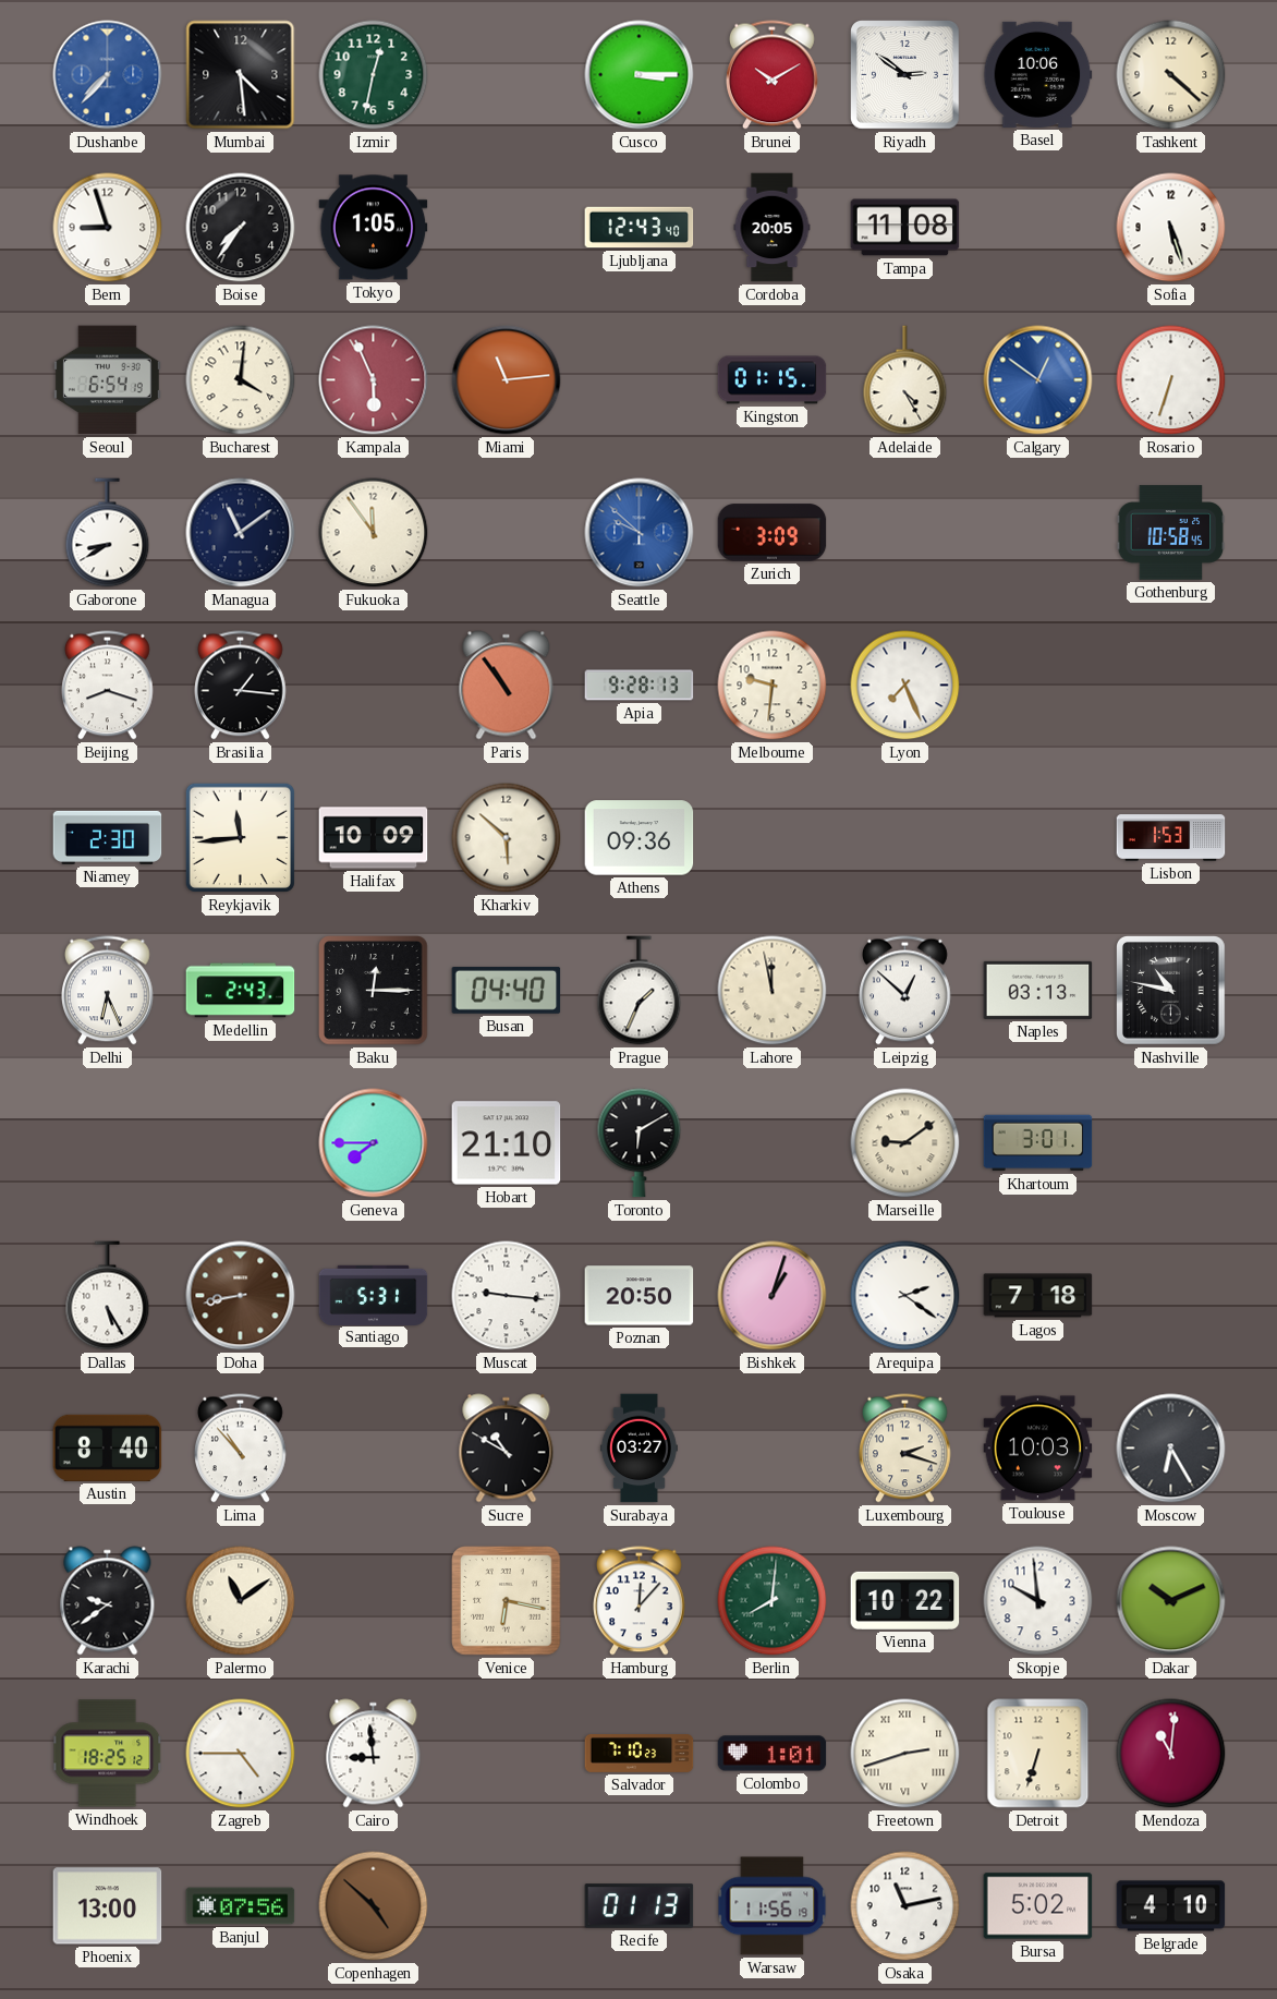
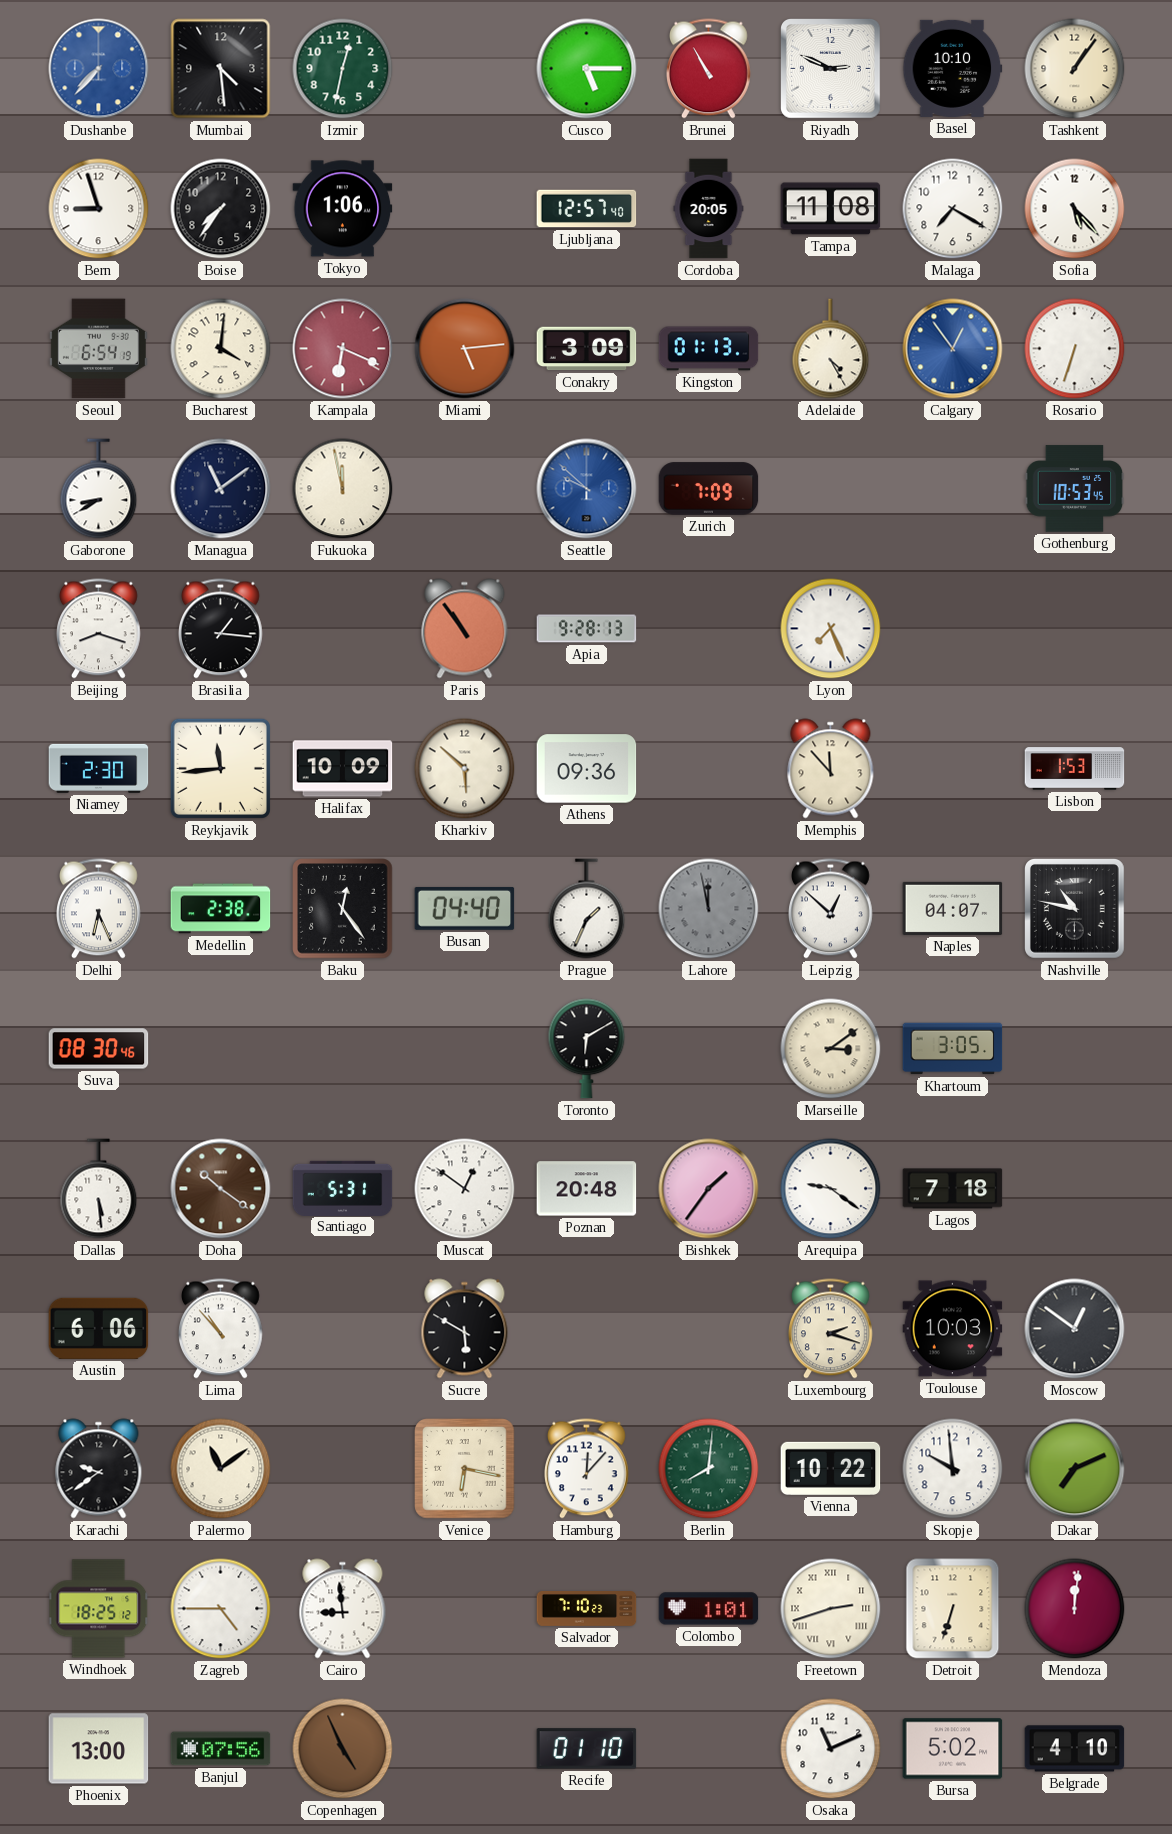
Cusco: 3:15 -> 5:15 (587, 69)
Brunei: 10:10 -> 10:55 (709, 69)
Riyadh: 2:51 -> 2:49 (831, 69)
Basel: 10:06 -> 10:10 (953, 68)
Tashkent: 4:22 -> 1:06 (1075, 69)
Tokyo: 1:05 -> 1:06 (343, 209)
Ljubljana: 12:43 -> 12:57 (587, 209)
Malaga: none -> 7:20 (953, 209)
Sofia: 5:27 -> 5:23 (1075, 209)
Kampala: 5:56 -> 6:19 (343, 349)
Miami: 11:14 -> 5:14 (465, 349)
Conakry: none -> 3:09 (587, 349)
Kingston: 01:15 -> 01:13 (709, 349)
Calgary: 12:51 -> 12:54 (953, 349)
Fukuoka: 11:54 -> 11:58 (343, 489)
Zurich: 3:09 -> 7:09 (709, 489)
Gothenburg: 10:58 -> 10:53 (1075, 489)
Melbourne: 9:31 -> none (773, 686)
Memphis: none -> 11:53 (831, 769)
Medellin: 2:43 -> 2:38 (221, 909)
Baku: 12:15 -> 12:24 (343, 909)
Lahore dial: cream -> grey (709, 909)
Naples: 03:13 -> 04:07 (953, 908)
Suva: none -> 08:30 (99, 1049)
Geneva: 7:45 -> none (374, 1143)
Hobart: 21:10 -> none (507, 1143)
Marseille: 9:09 -> 3:09 (831, 1049)
Khartoum: 3:01 -> 3:05 (953, 1049)
Dallas: 5:25 -> 5:29 (99, 1189)
Doha: 8:43 -> 10:21 (221, 1189)
Muscat: 9:16 -> 12:51 (465, 1189)
Poznan: 20:50 -> 20:48 (587, 1189)
Bishkek: 1:03 -> 1:36 (709, 1189)
Arequipa: 2:21 -> 9:21 (831, 1189)
Austin: 8:40 -> 6:06 (99, 1328)
Sucre: 10:50 -> 5:50 (465, 1329)
Surabaya: 03:27 -> none (638, 1449)
Moscow: 6:25 -> 12:51 (1075, 1329)
Dakar: 10:11 -> 7:11 (1075, 1469)
Mendoza: 11:01 -> 12:01 (1075, 1609)
Copenhagen: 4:52 -> 4:56 (343, 1749)
Recife: 01:13 -> 01:10 (587, 1749)
Warsaw: 11:56 -> none (773, 1906)
Osaka: 11:13 -> 11:11 (831, 1749)
